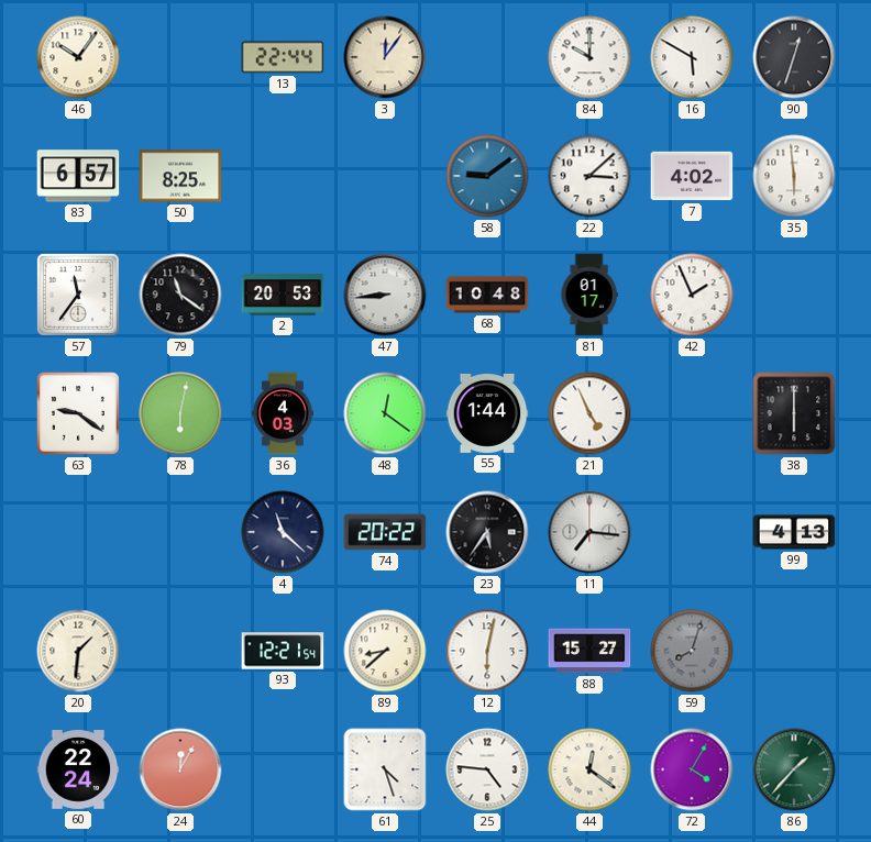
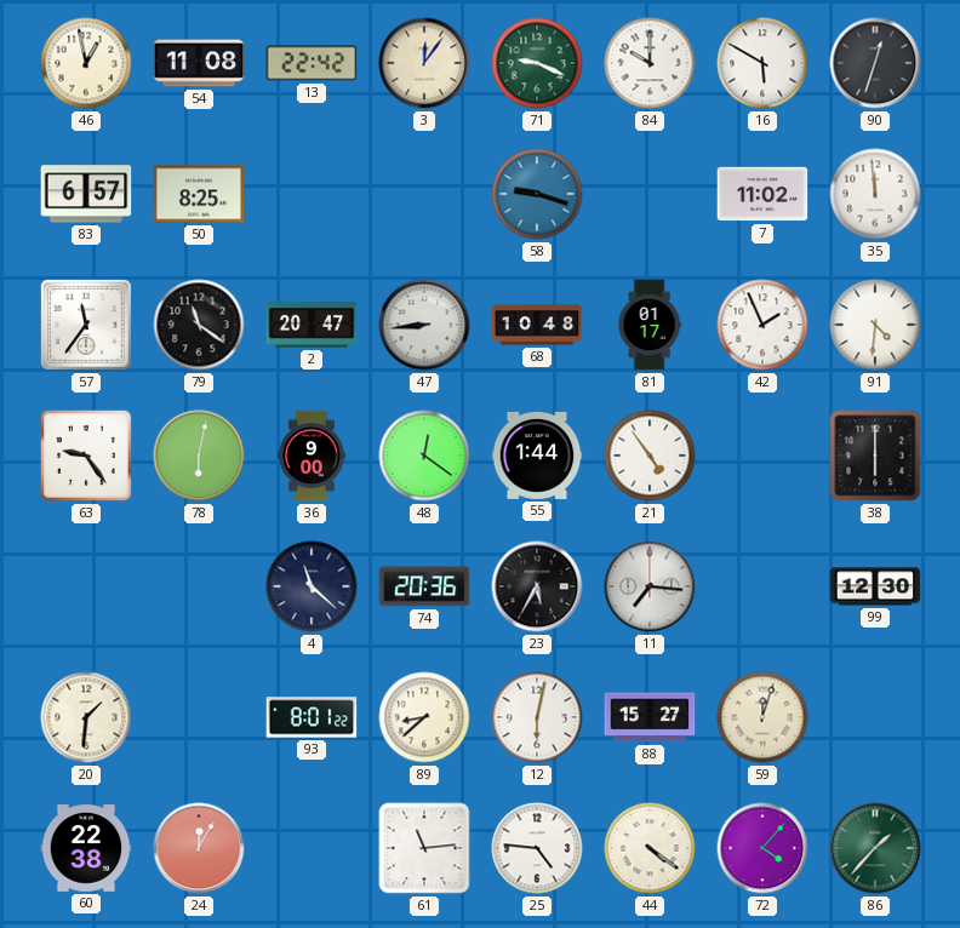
46: 10:06 -> 12:58 (86, 63)
54: none -> 11:08 (199, 63)
13: 22:44 -> 22:42 (312, 63)
71: none -> 9:19 (537, 63)
58: 9:09 -> 9:18 (537, 194)
22: 3:08 -> none (589, 176)
7: 4:02 -> 11:02 (762, 194)
35: 5:59 -> 11:59 (875, 194)
2: 20:53 -> 20:47 (312, 326)
91: none -> 4:31 (875, 325)
63: 9:21 -> 9:24 (87, 457)
36: 4:03 -> 9:00 (312, 456)
21: 4:56 -> 4:54 (650, 456)
74: 20:22 -> 20:36 (424, 586)
23: 5:36 -> 5:35 (537, 586)
99: 4:13 -> 12:30 (875, 586)
93: 12:21 -> 8:01 (312, 717)
59: 8:03 -> 12:03 (762, 717)
59 dial: grey -> cream (762, 717)
60: 22:24 -> 22:38 (86, 848)
61: 4:27 -> 11:14 (424, 848)
44: 12:21 -> 4:21 (650, 848)
72: 4:05 -> 4:07 (762, 848)
